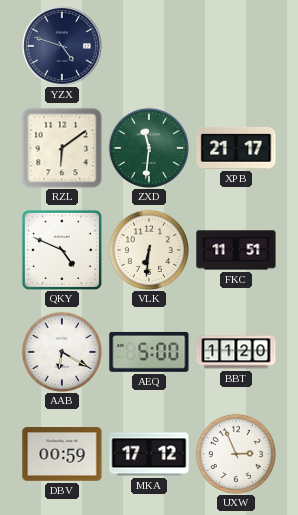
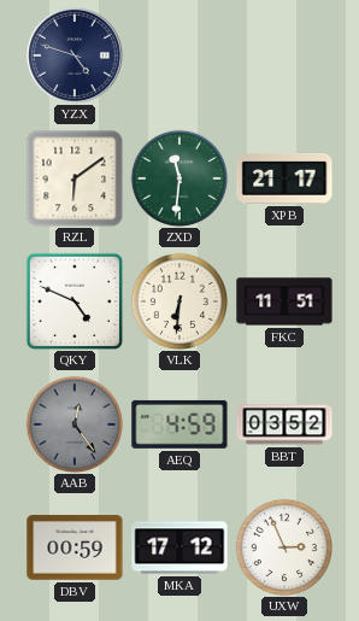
AAB: 6:20 -> 12:24 (73, 423)
AAB dial: white -> grey (73, 423)
AEQ: 5:00 -> 4:59 (179, 424)
BBT: 11:20 -> 03:52 (284, 424)
